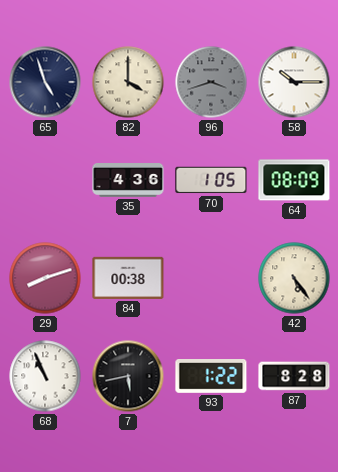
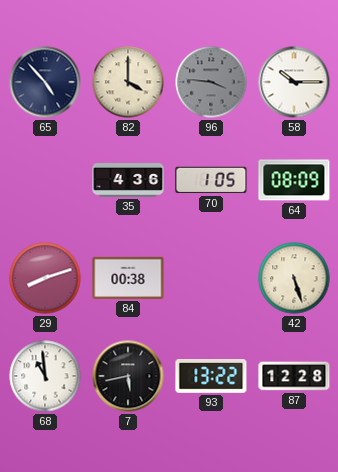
65: 4:57 -> 4:53 (45, 82)
96: 3:42 -> 3:46 (211, 82)
42: 5:24 -> 5:27 (294, 278)
68: 10:56 -> 10:59 (45, 376)
93: 1:22 -> 13:22 (211, 377)
87: 8:28 -> 12:28 (294, 376)
